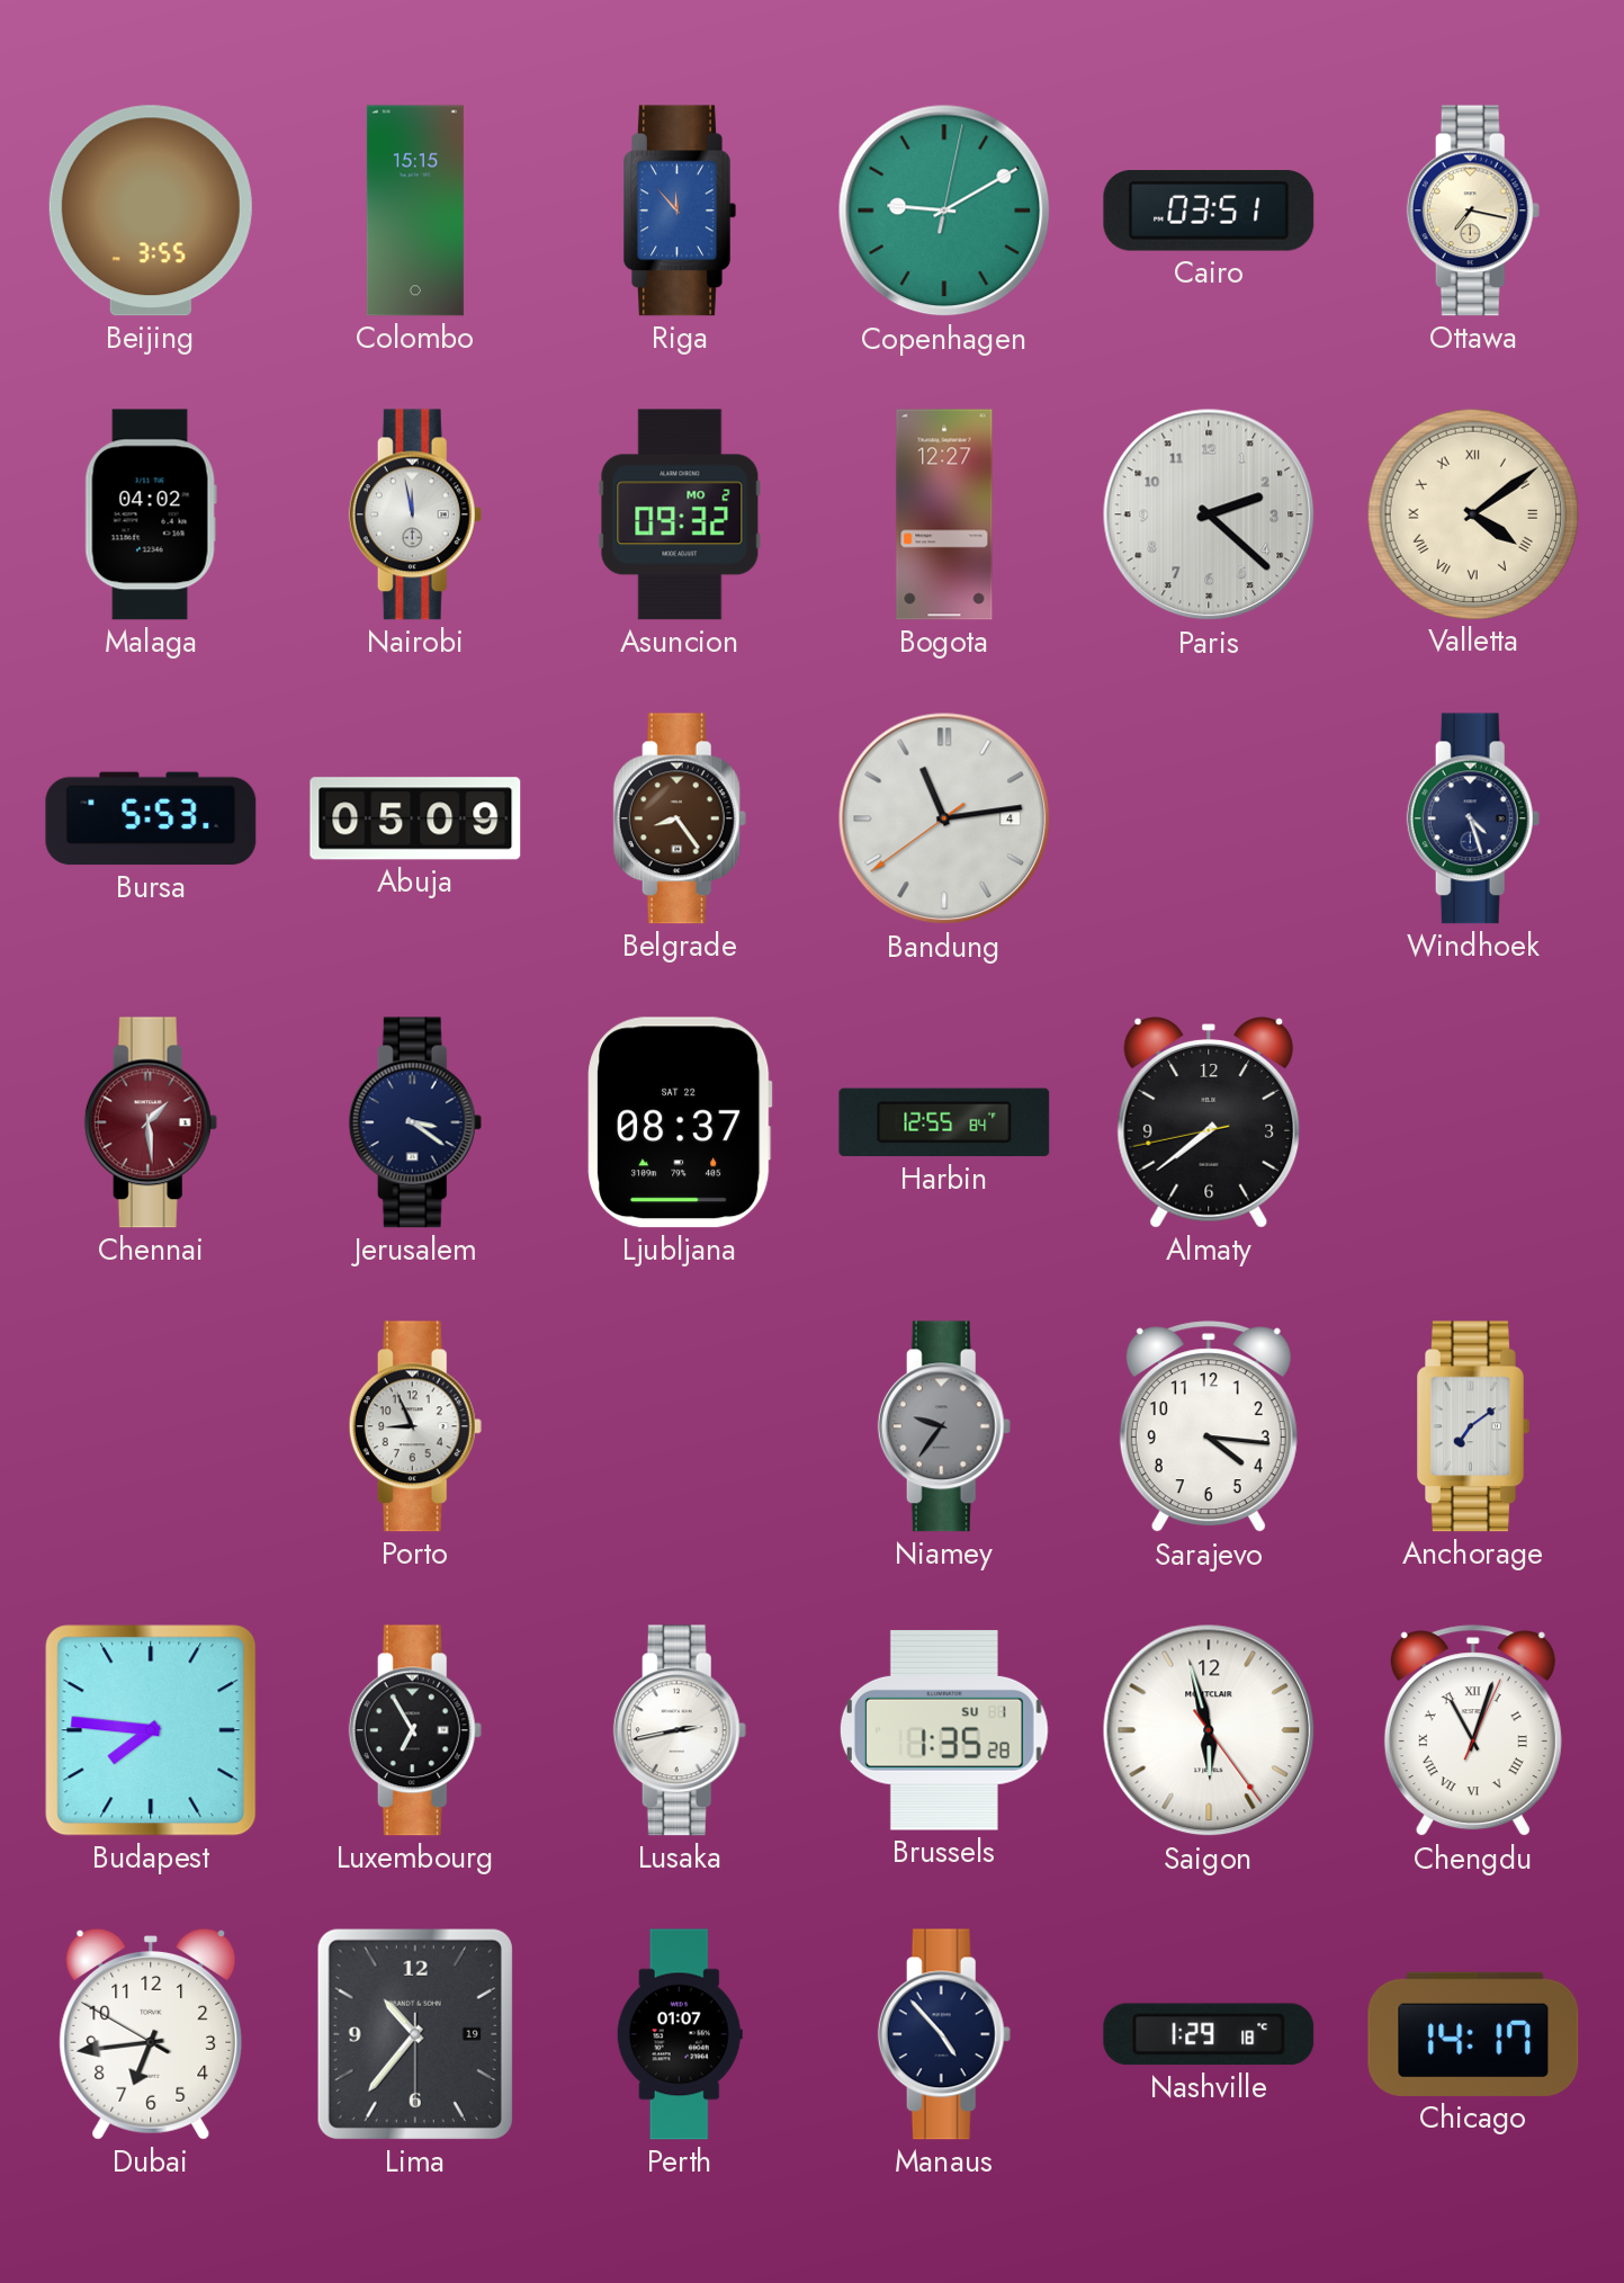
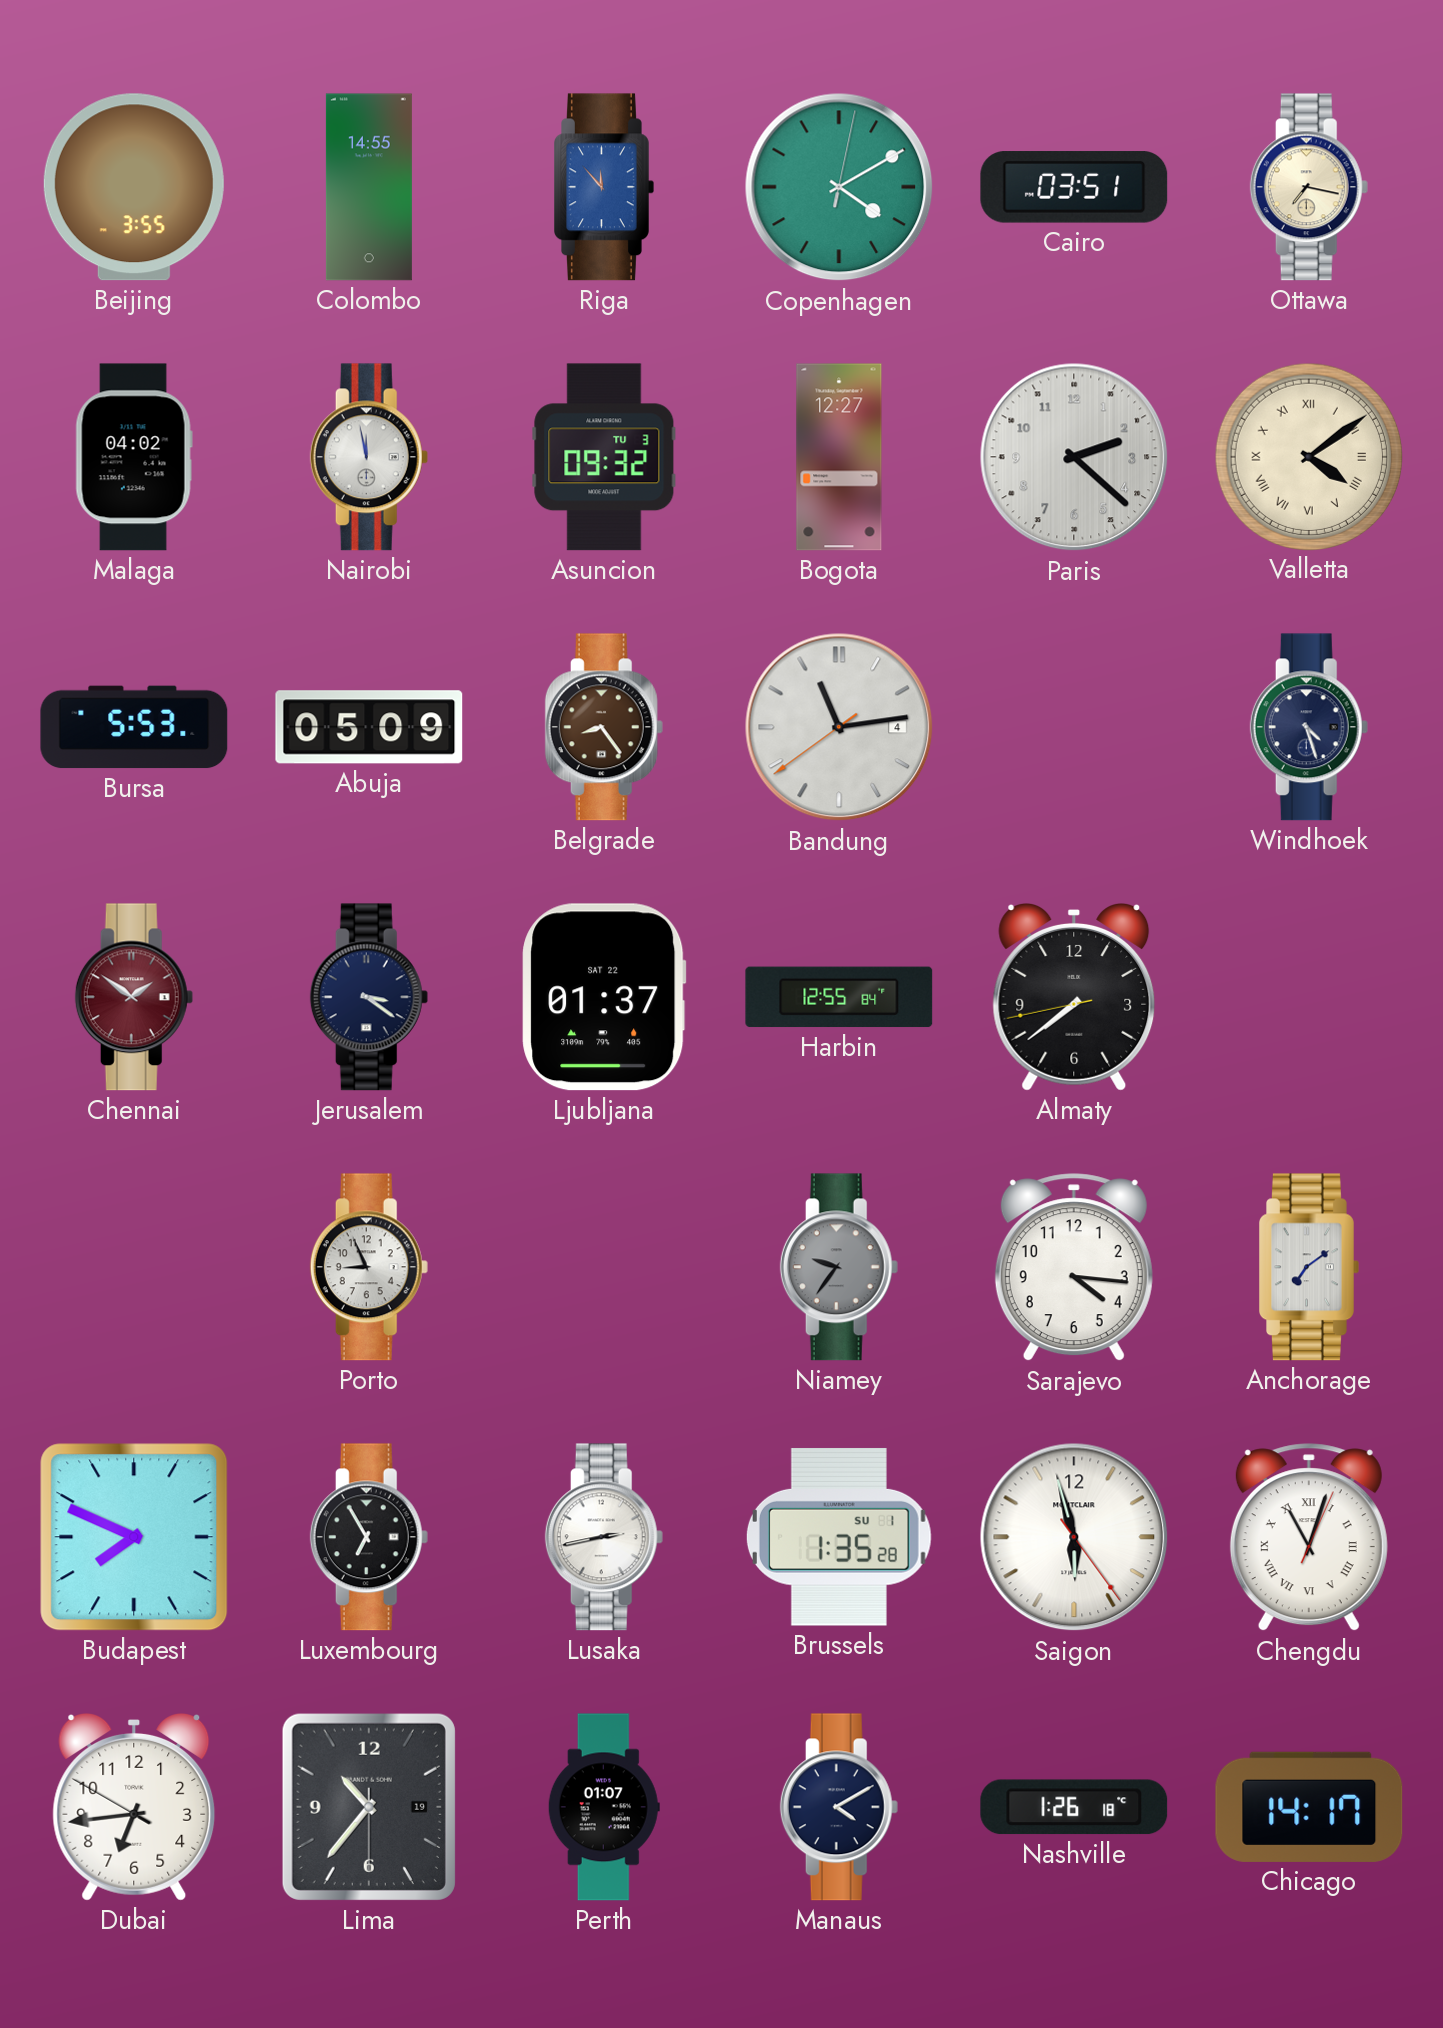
Colombo: 15:15 -> 14:55 (369, 187)
Copenhagen: 9:10 -> 4:10 (839, 187)
Asuncion date: MO 2 -> TU 3 (604, 457)
Chennai: 1:29 -> 1:51 (134, 997)
Ljubljana: 08:37 -> 01:37 (604, 997)
Budapest: 7:46 -> 7:49 (134, 1537)
Manaus: 4:53 -> 4:10 (839, 1807)
Nashville: 1:29 -> 1:26 (1074, 1807)
